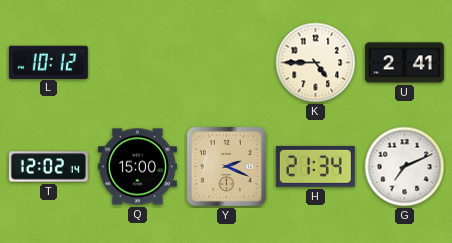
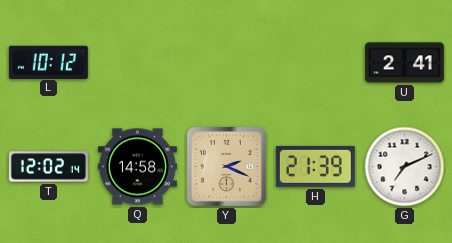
K: 4:45 -> none (316, 63)
Q: 15:00 -> 14:58 (137, 167)
H: 21:34 -> 21:39 (315, 166)
